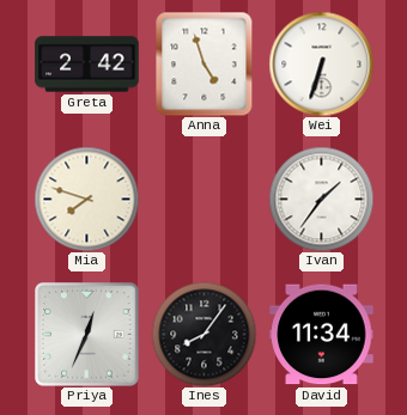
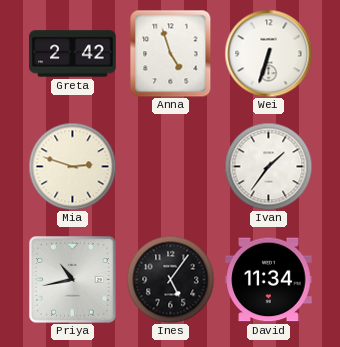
Mia: 7:48 -> 2:48 (72, 166)
Priya: 12:34 -> 10:43 (73, 280)
Ines: 8:06 -> 5:06 (170, 279)
